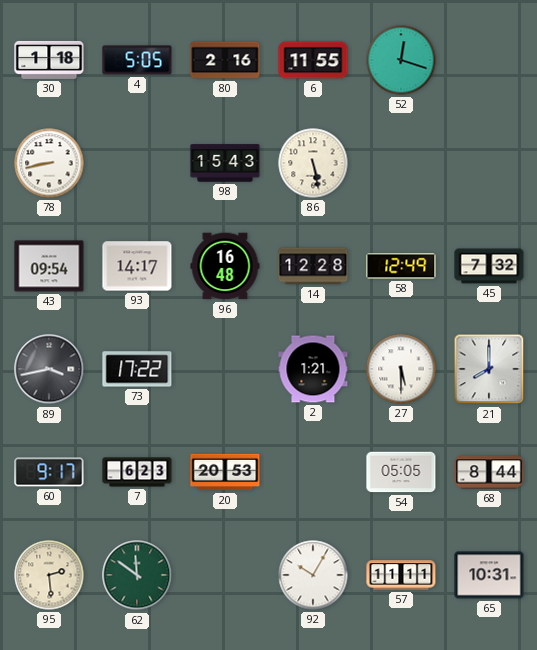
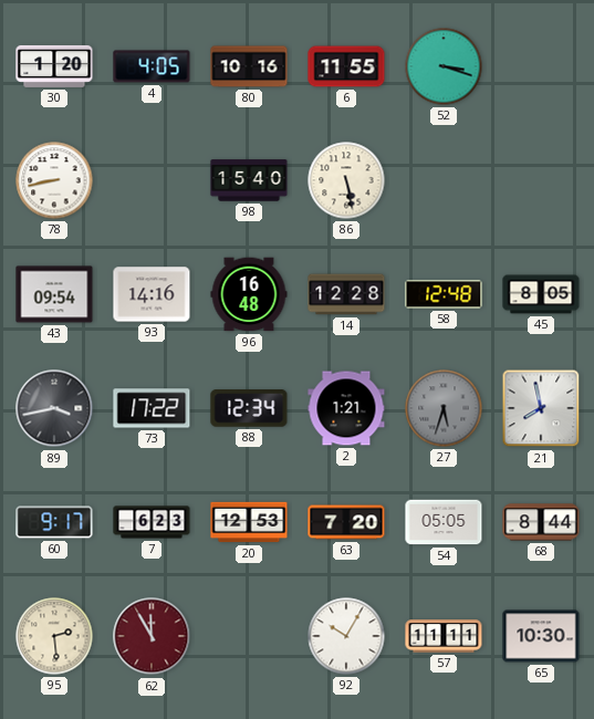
30: 1:18 -> 1:20 (54, 66)
4: 5:05 -> 4:05 (152, 66)
80: 2:16 -> 10:16 (249, 66)
52: 12:18 -> 3:18 (444, 66)
98: 15:43 -> 15:40 (249, 180)
93: 14:17 -> 14:16 (152, 294)
58: 12:49 -> 12:48 (444, 294)
45: 7:32 -> 8:05 (541, 294)
88: none -> 12:34 (249, 408)
27: 5:30 -> 5:33 (444, 408)
27 dial: white -> grey (444, 408)
21: 8:00 -> 7:58 (541, 408)
20: 20:53 -> 12:53 (249, 522)
63: none -> 7:20 (346, 522)
62: 11:51 -> 11:55 (152, 636)
62 dial: green -> burgundy (152, 636)
65: 10:31 -> 10:30 (541, 636)
